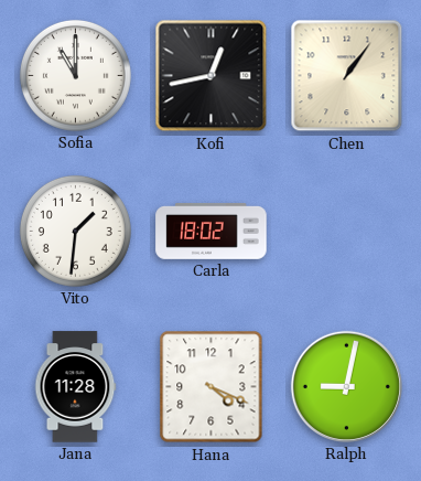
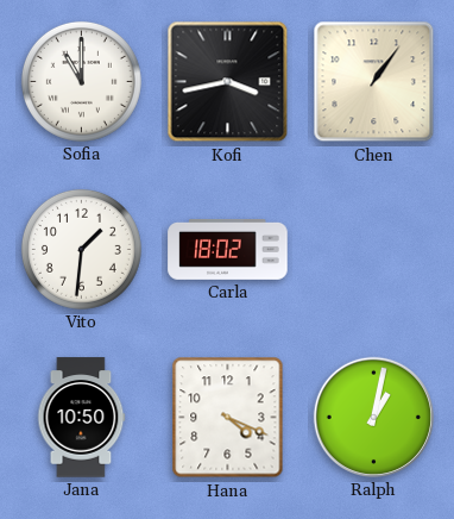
Kofi: 12:43 -> 3:43 (228, 82)
Jana: 11:28 -> 10:50 (81, 418)
Ralph: 9:02 -> 1:02 (373, 417)
